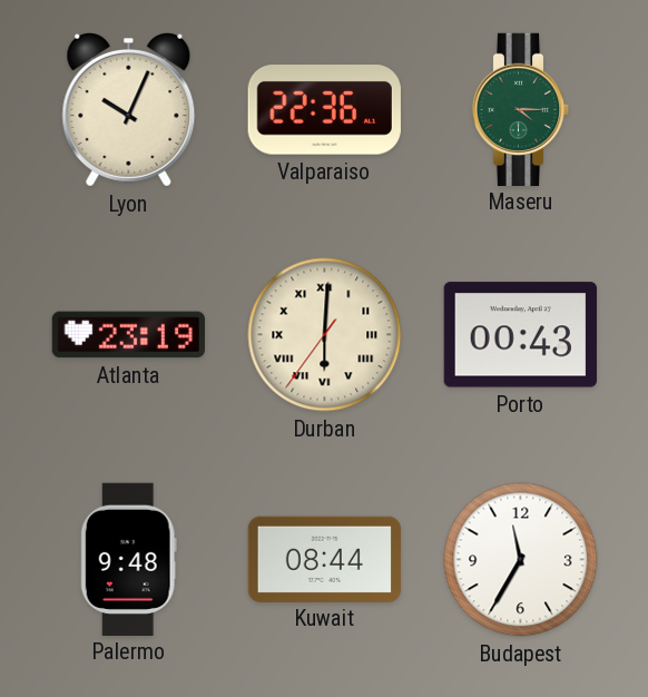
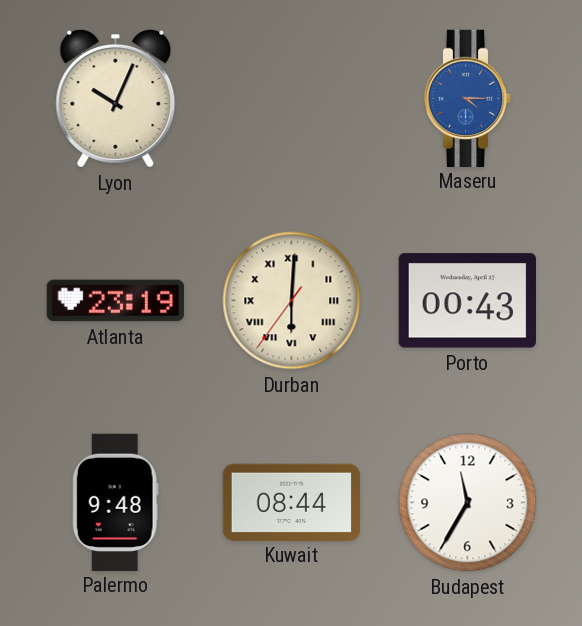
Valparaiso: 22:36 -> none (324, 110)
Maseru dial: green -> blue (468, 98)
